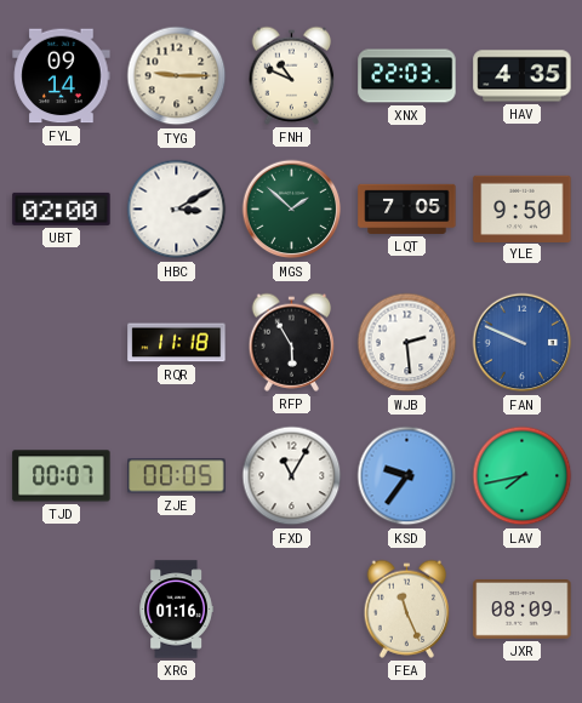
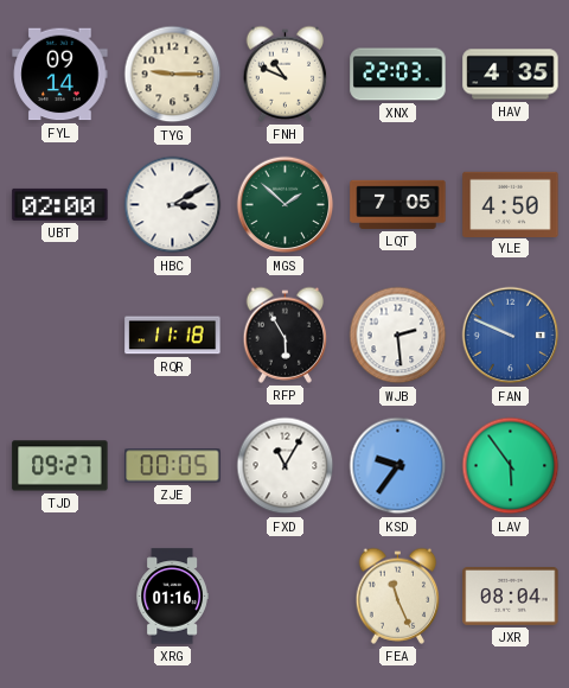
YLE: 9:50 -> 4:50 (511, 204)
TJD: 00:07 -> 09:27 (60, 466)
LAV: 7:43 -> 5:54 (511, 466)
JXR: 08:09 -> 08:04 (511, 597)
